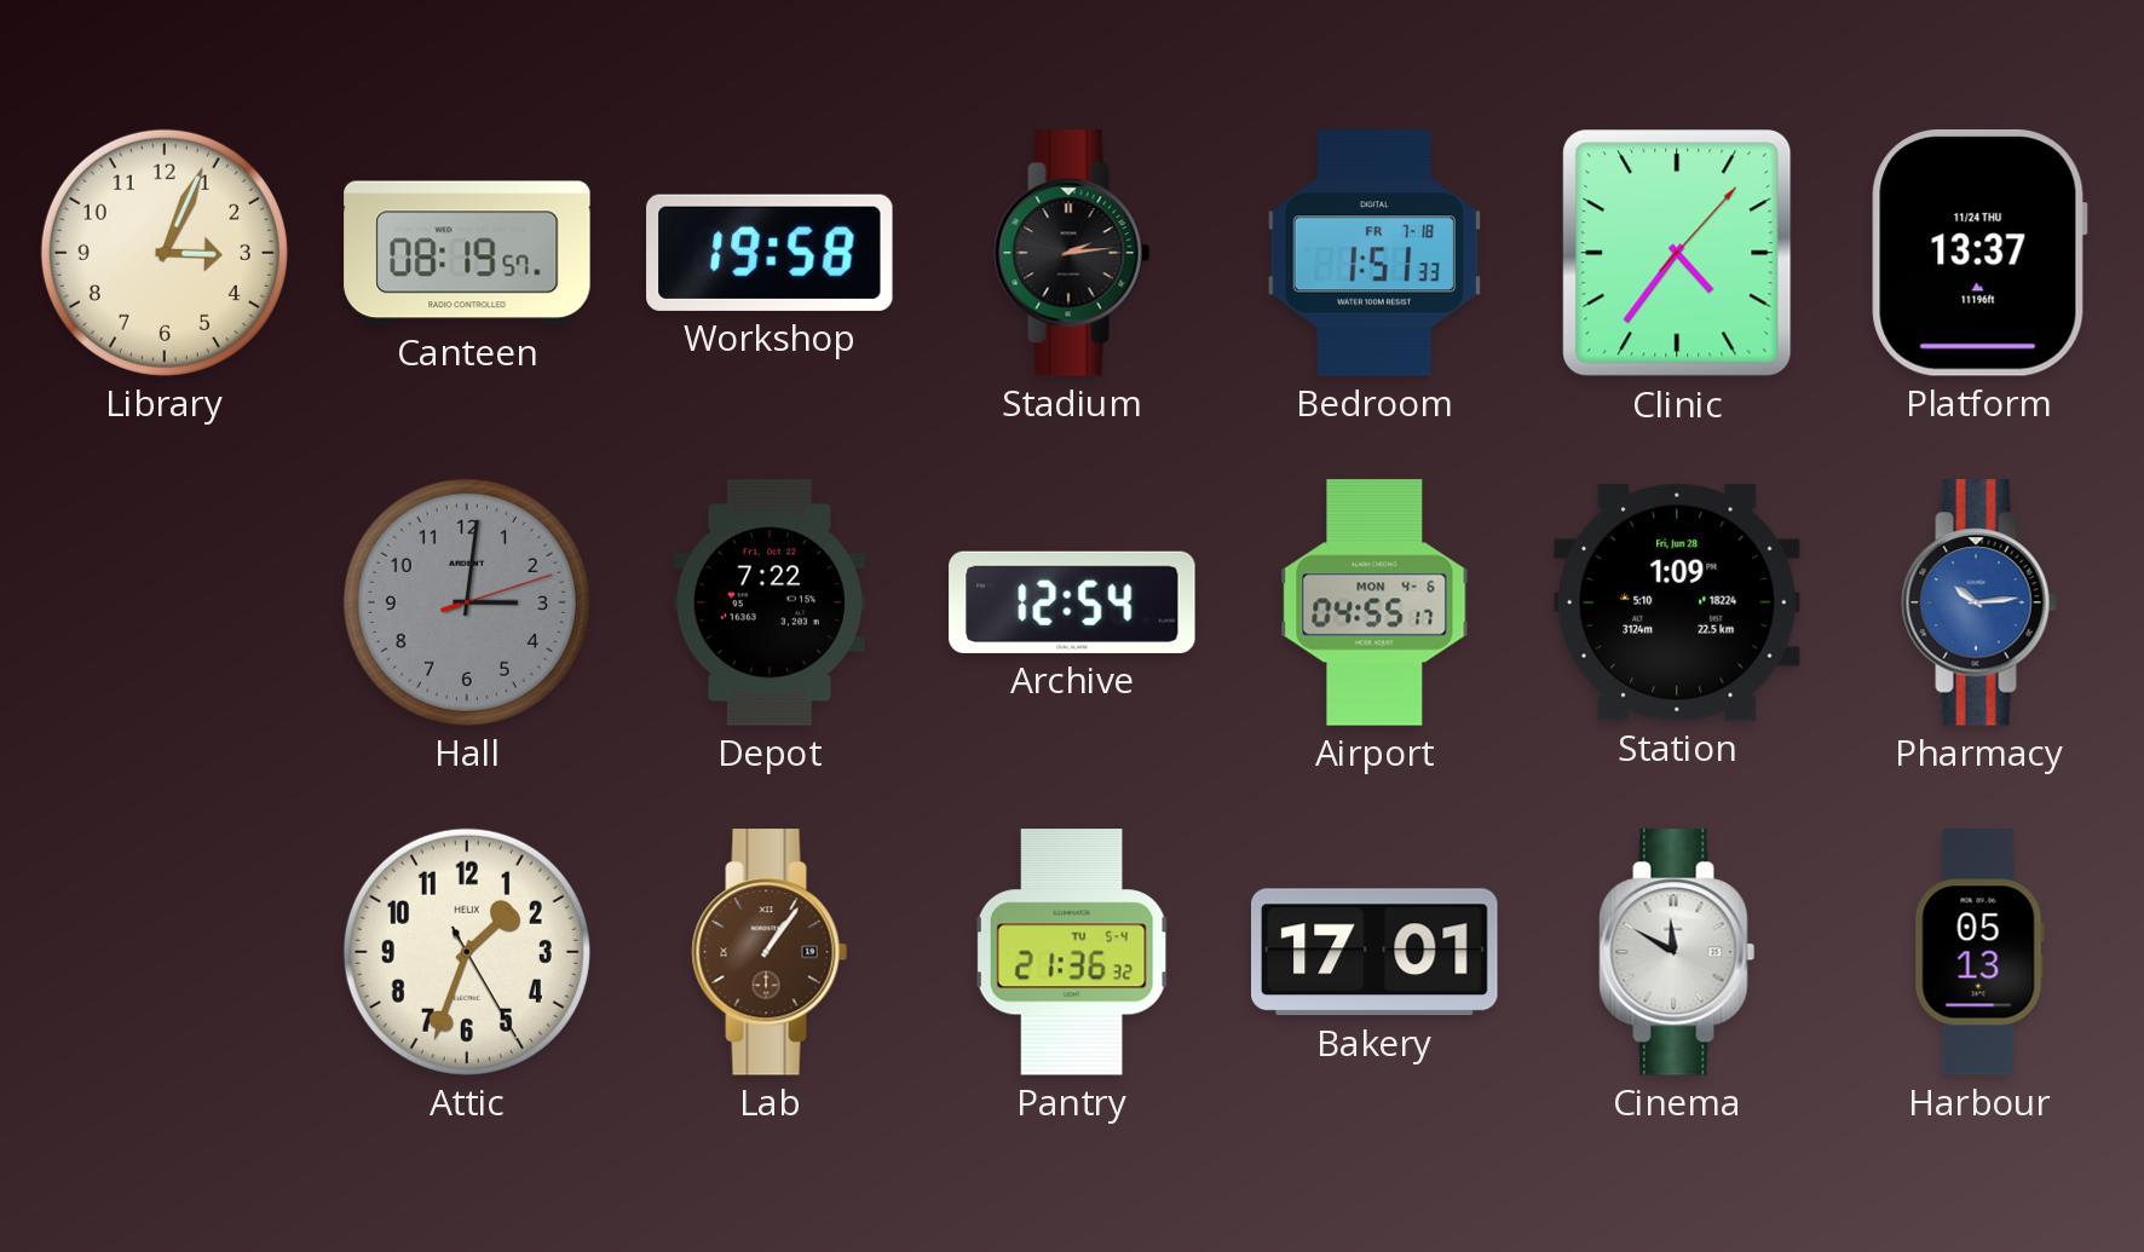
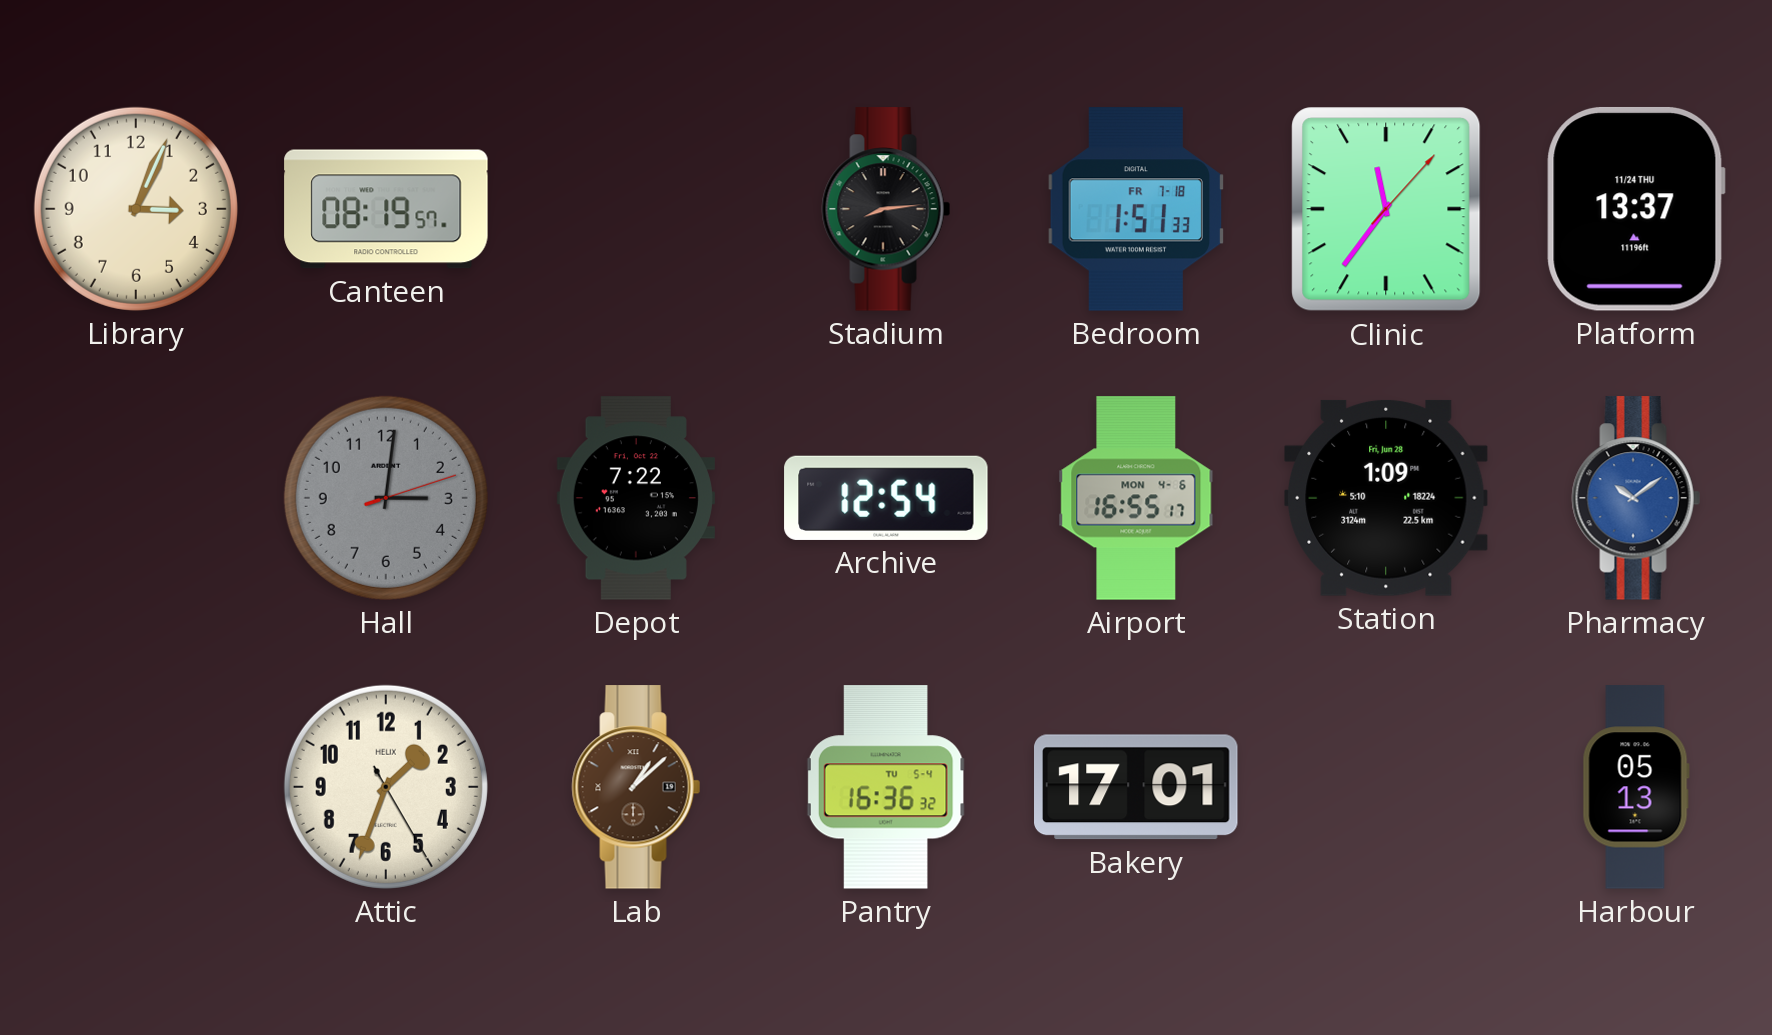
Workshop: 19:58 -> none (770, 253)
Stadium: 2:14 -> 8:14 (886, 209)
Clinic: 4:36 -> 11:36 (1386, 209)
Airport: 04:55 -> 16:55 (1136, 498)
Pharmacy: 10:14 -> 10:09 (1636, 498)
Lab: 1:06 -> 1:08 (636, 787)
Pantry: 21:36 -> 16:36 (886, 787)
Cinema: 11:50 -> none (1677, 952)
